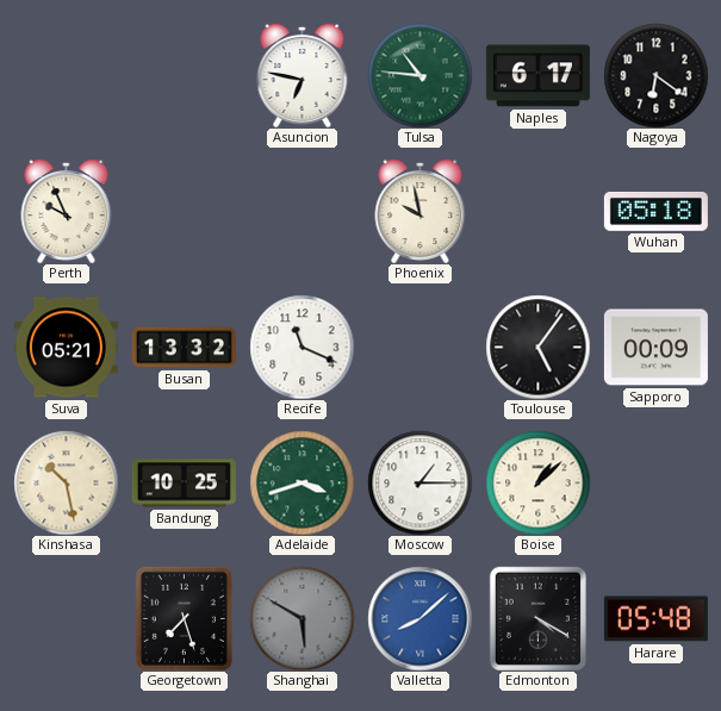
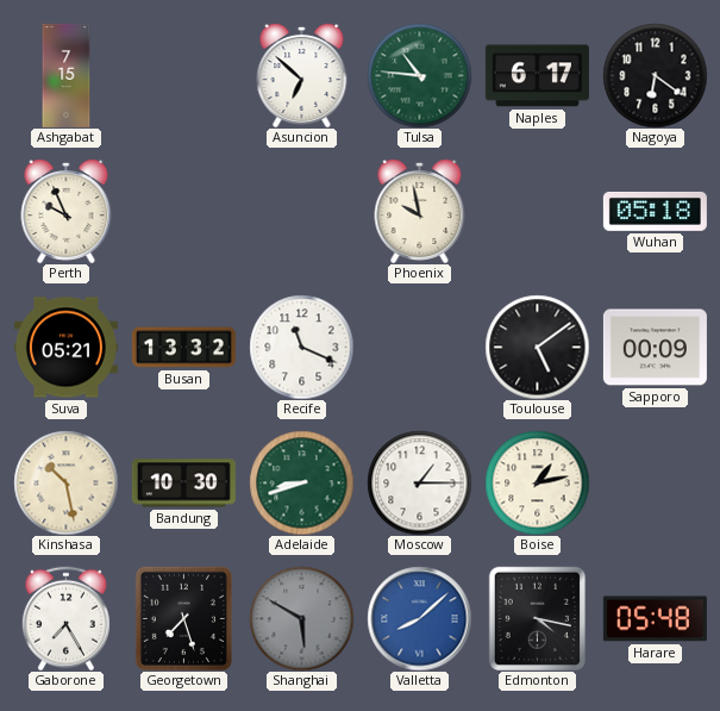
Ashgabat: none -> 7:15 (67, 75)
Asuncion: 6:47 -> 6:52 (302, 75)
Toulouse: 5:06 -> 5:09 (537, 347)
Bandung: 10:25 -> 10:30 (183, 484)
Adelaide: 3:42 -> 8:42 (301, 482)
Boise: 1:08 -> 1:13 (537, 482)
Gaborone: none -> 7:25 (65, 618)
Edmonton: 4:20 -> 4:17 (537, 618)
